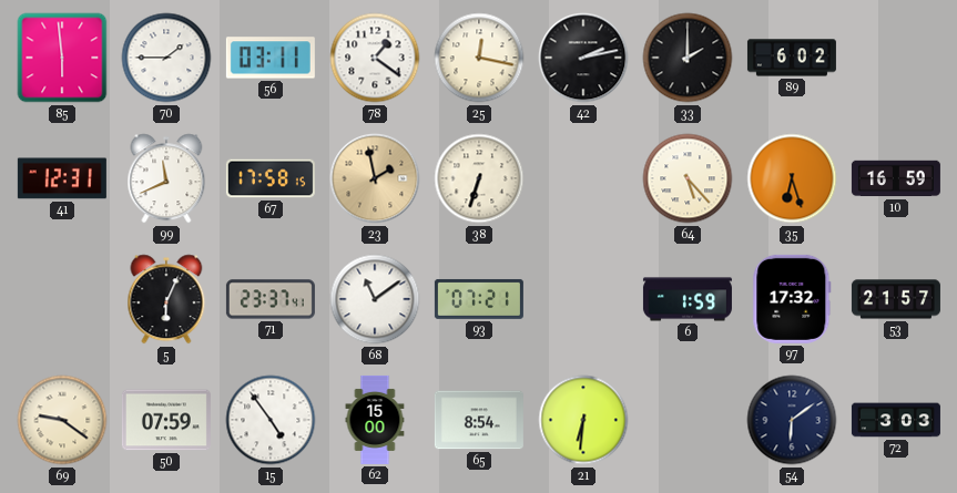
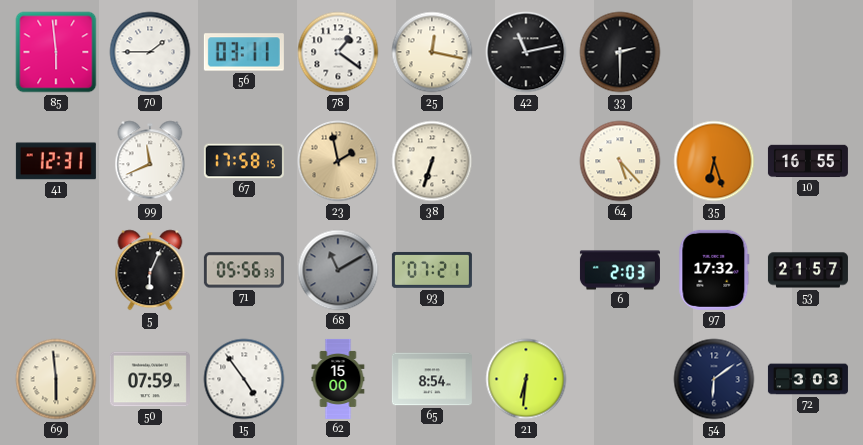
42: 2:13 -> 11:13 (526, 52)
33: 2:00 -> 2:30 (620, 52)
89: 6:02 -> none (792, 58)
10: 16:59 -> 16:55 (808, 161)
71: 23:37 -> 05:56 (244, 270)
68: 11:09 -> 11:10 (338, 270)
68 dial: white -> grey (338, 270)
6: 1:59 -> 2:03 (620, 270)
69: 9:21 -> 5:59 (56, 379)
